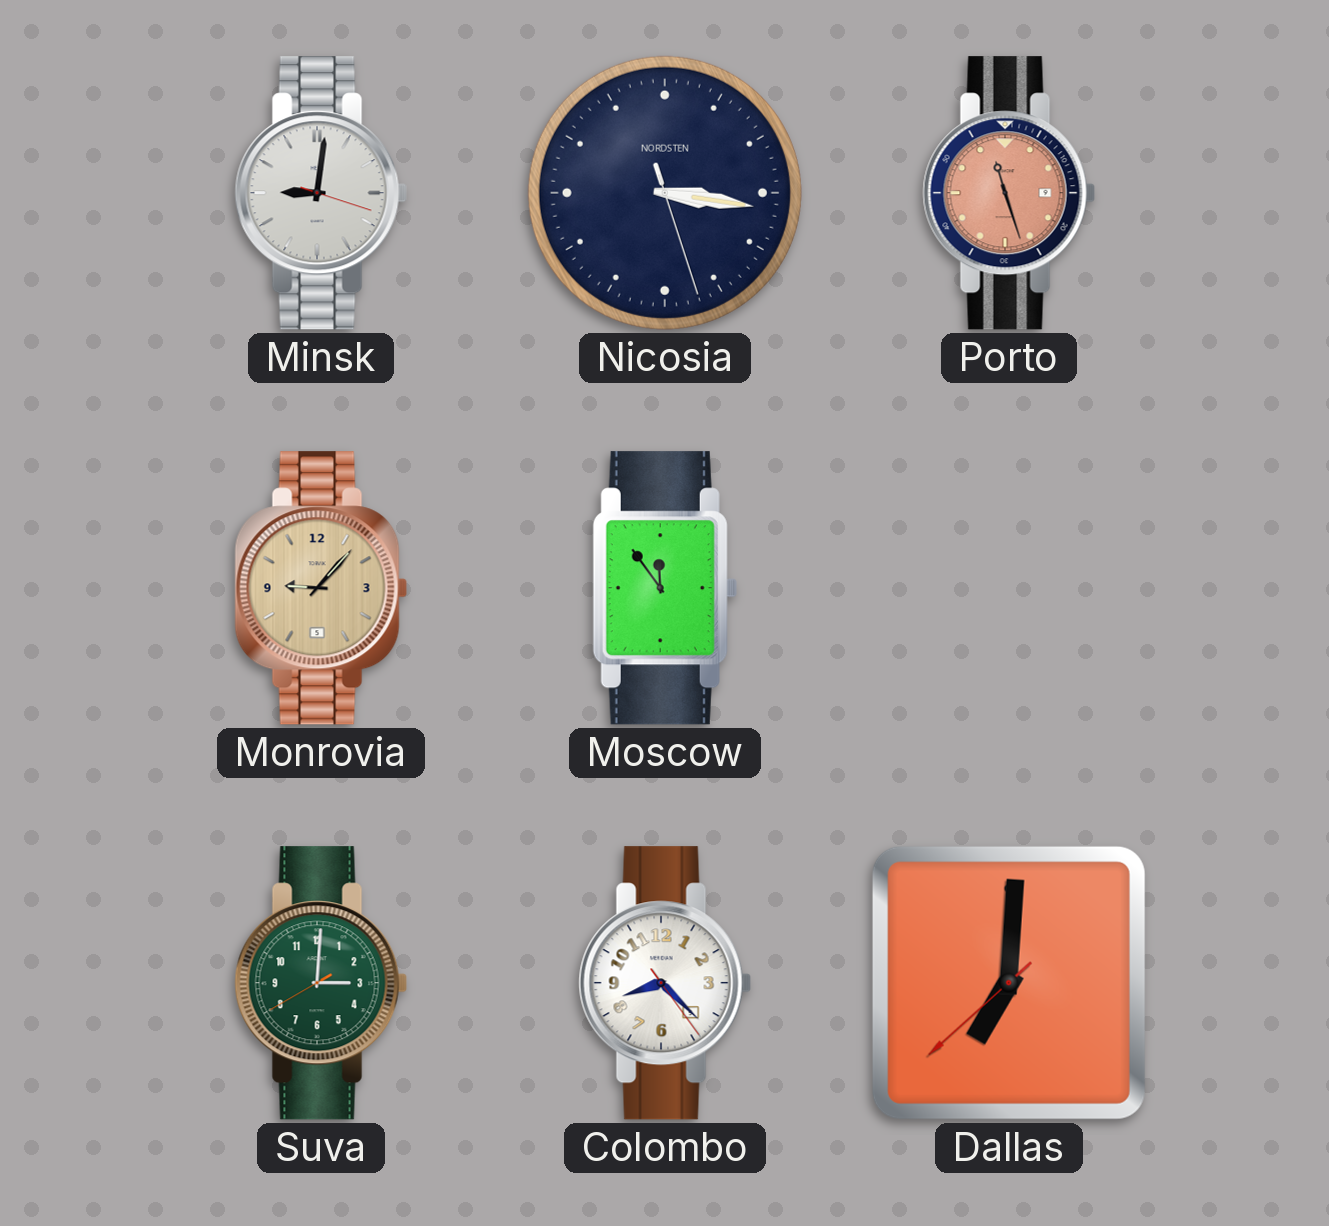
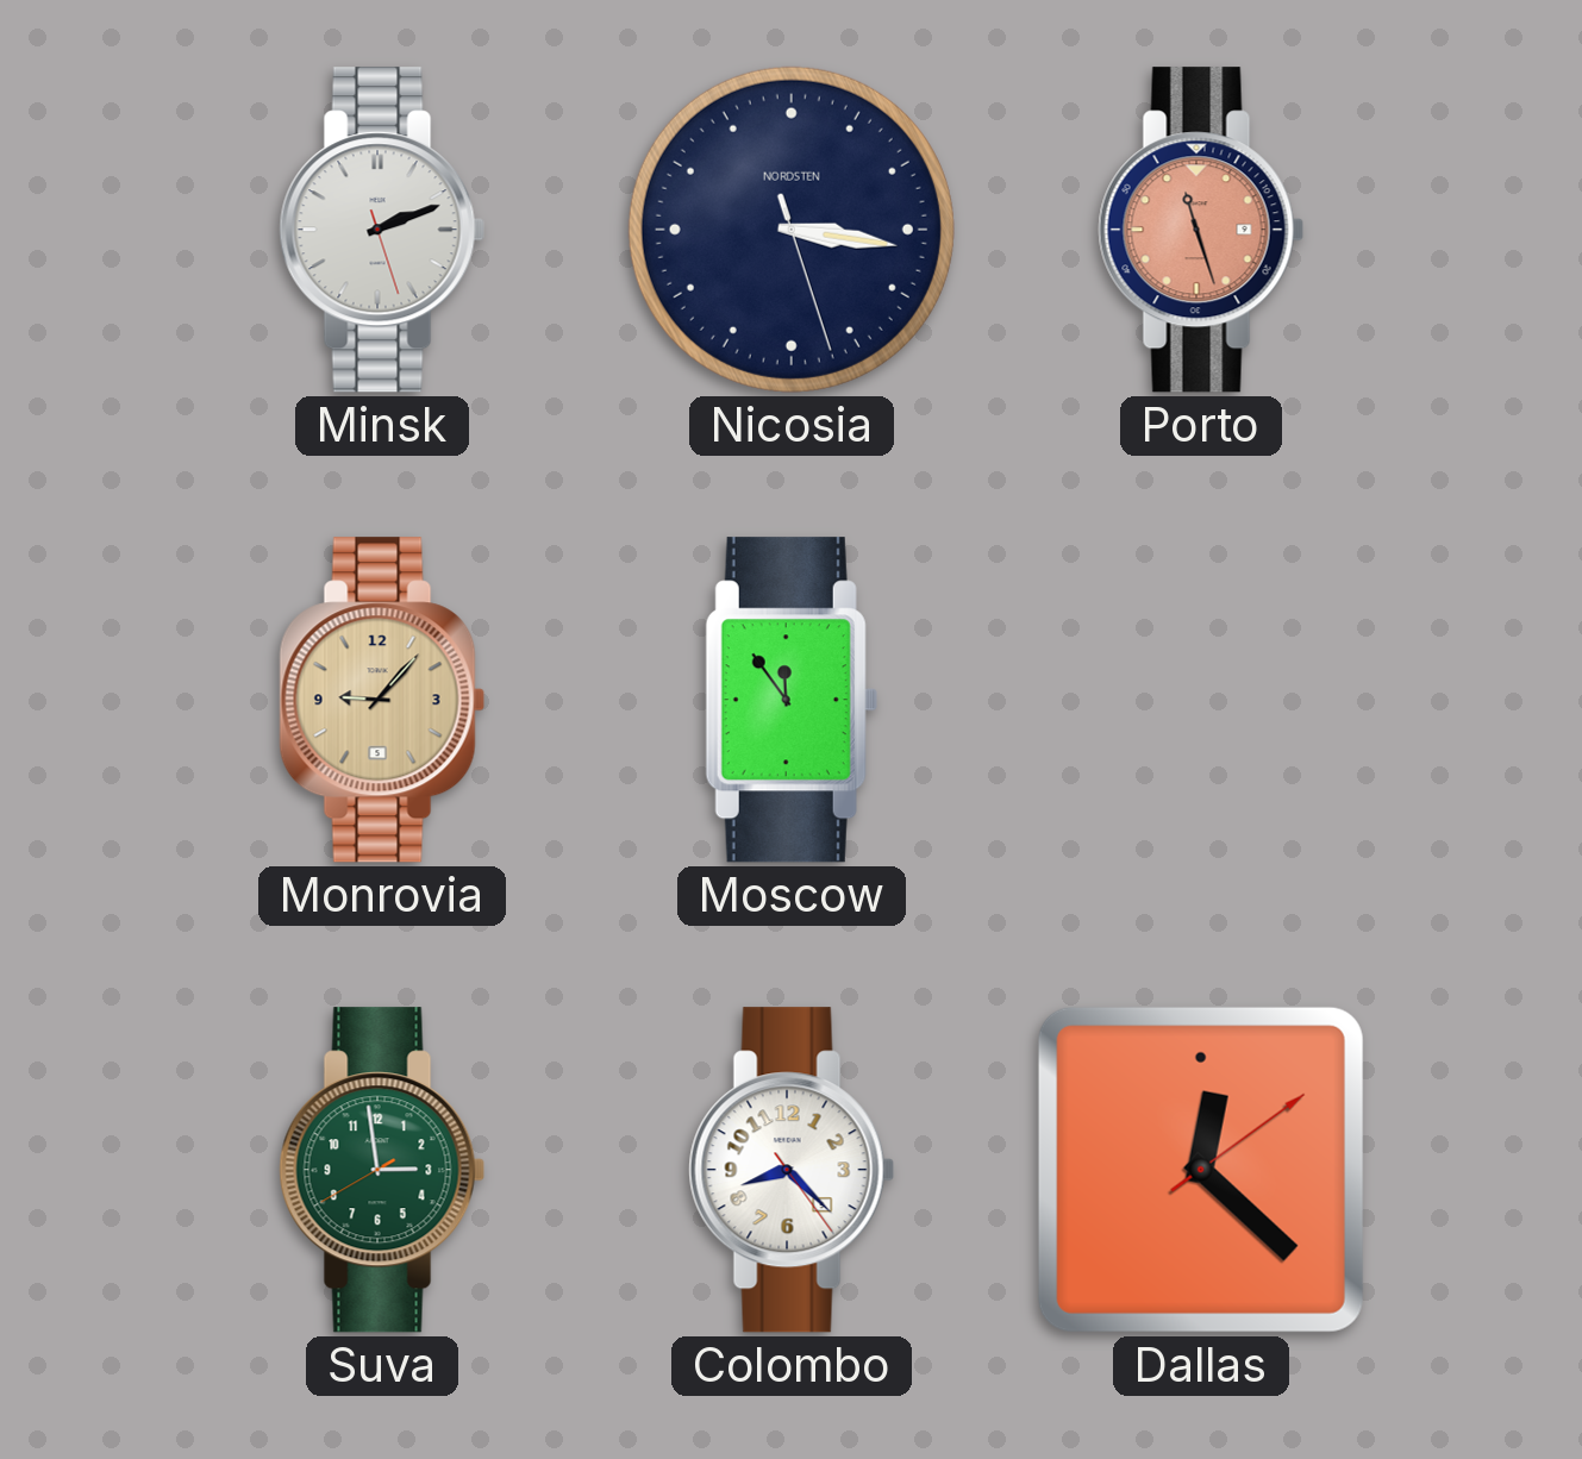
Minsk: 9:01 -> 2:11 (382, 230)
Suva: 3:00 -> 2:58 (382, 1170)
Dallas: 7:00 -> 12:22 (1201, 1170)
